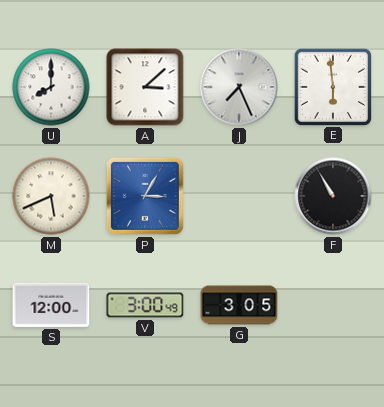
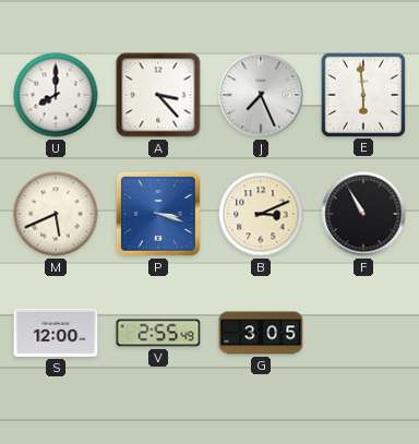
A: 3:08 -> 3:23 (158, 95)
P: 3:05 -> 3:18 (158, 214)
B: none -> 3:11 (261, 214)
V: 3:00 -> 2:55 (158, 333)
